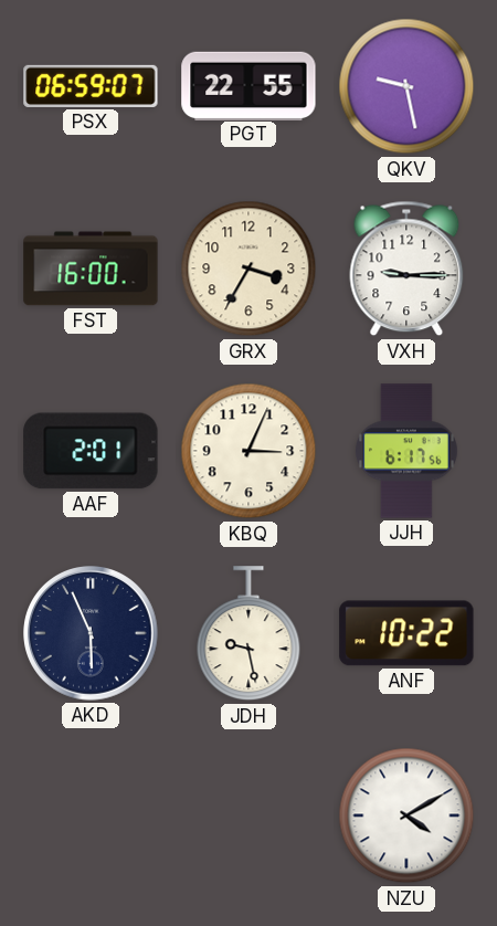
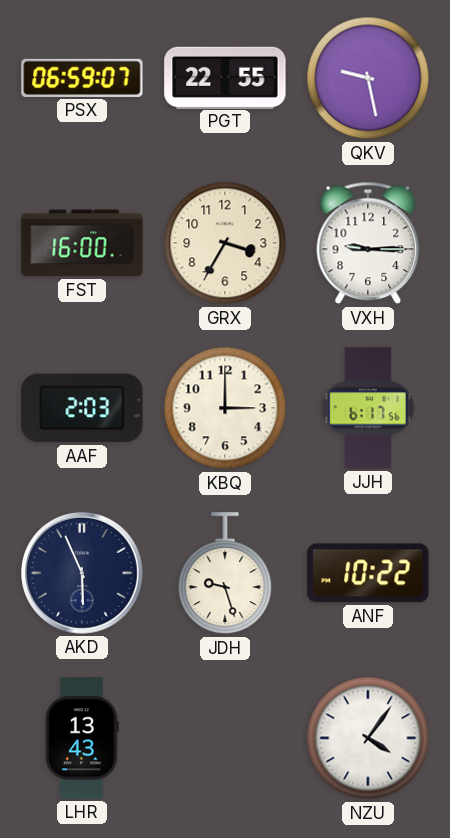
AAF: 2:01 -> 2:03 (82, 408)
KBQ: 3:04 -> 3:00 (225, 408)
JDH: 9:28 -> 9:27 (225, 574)
LHR: none -> 13:43 (83, 738)
NZU: 4:10 -> 4:06 (368, 738)
